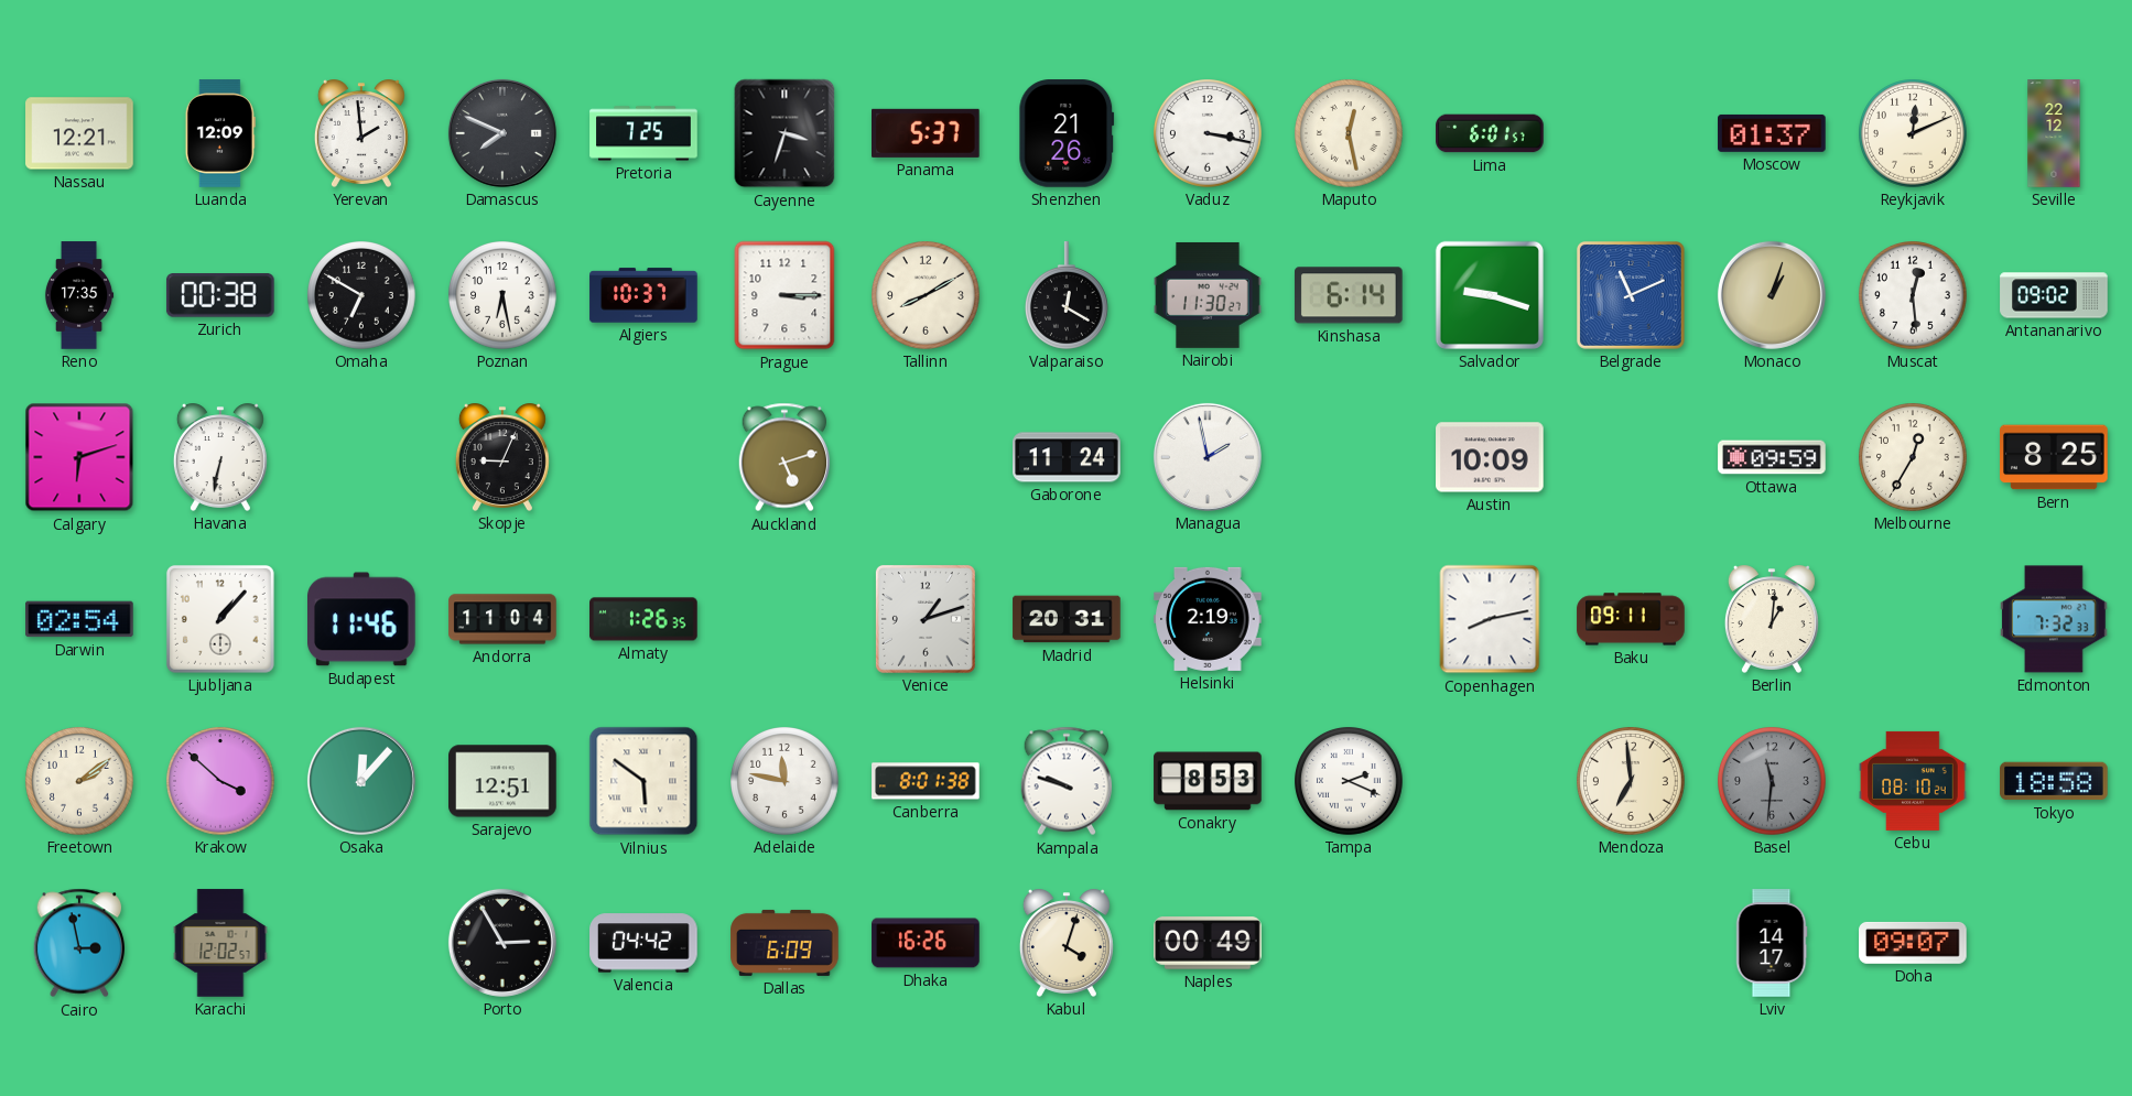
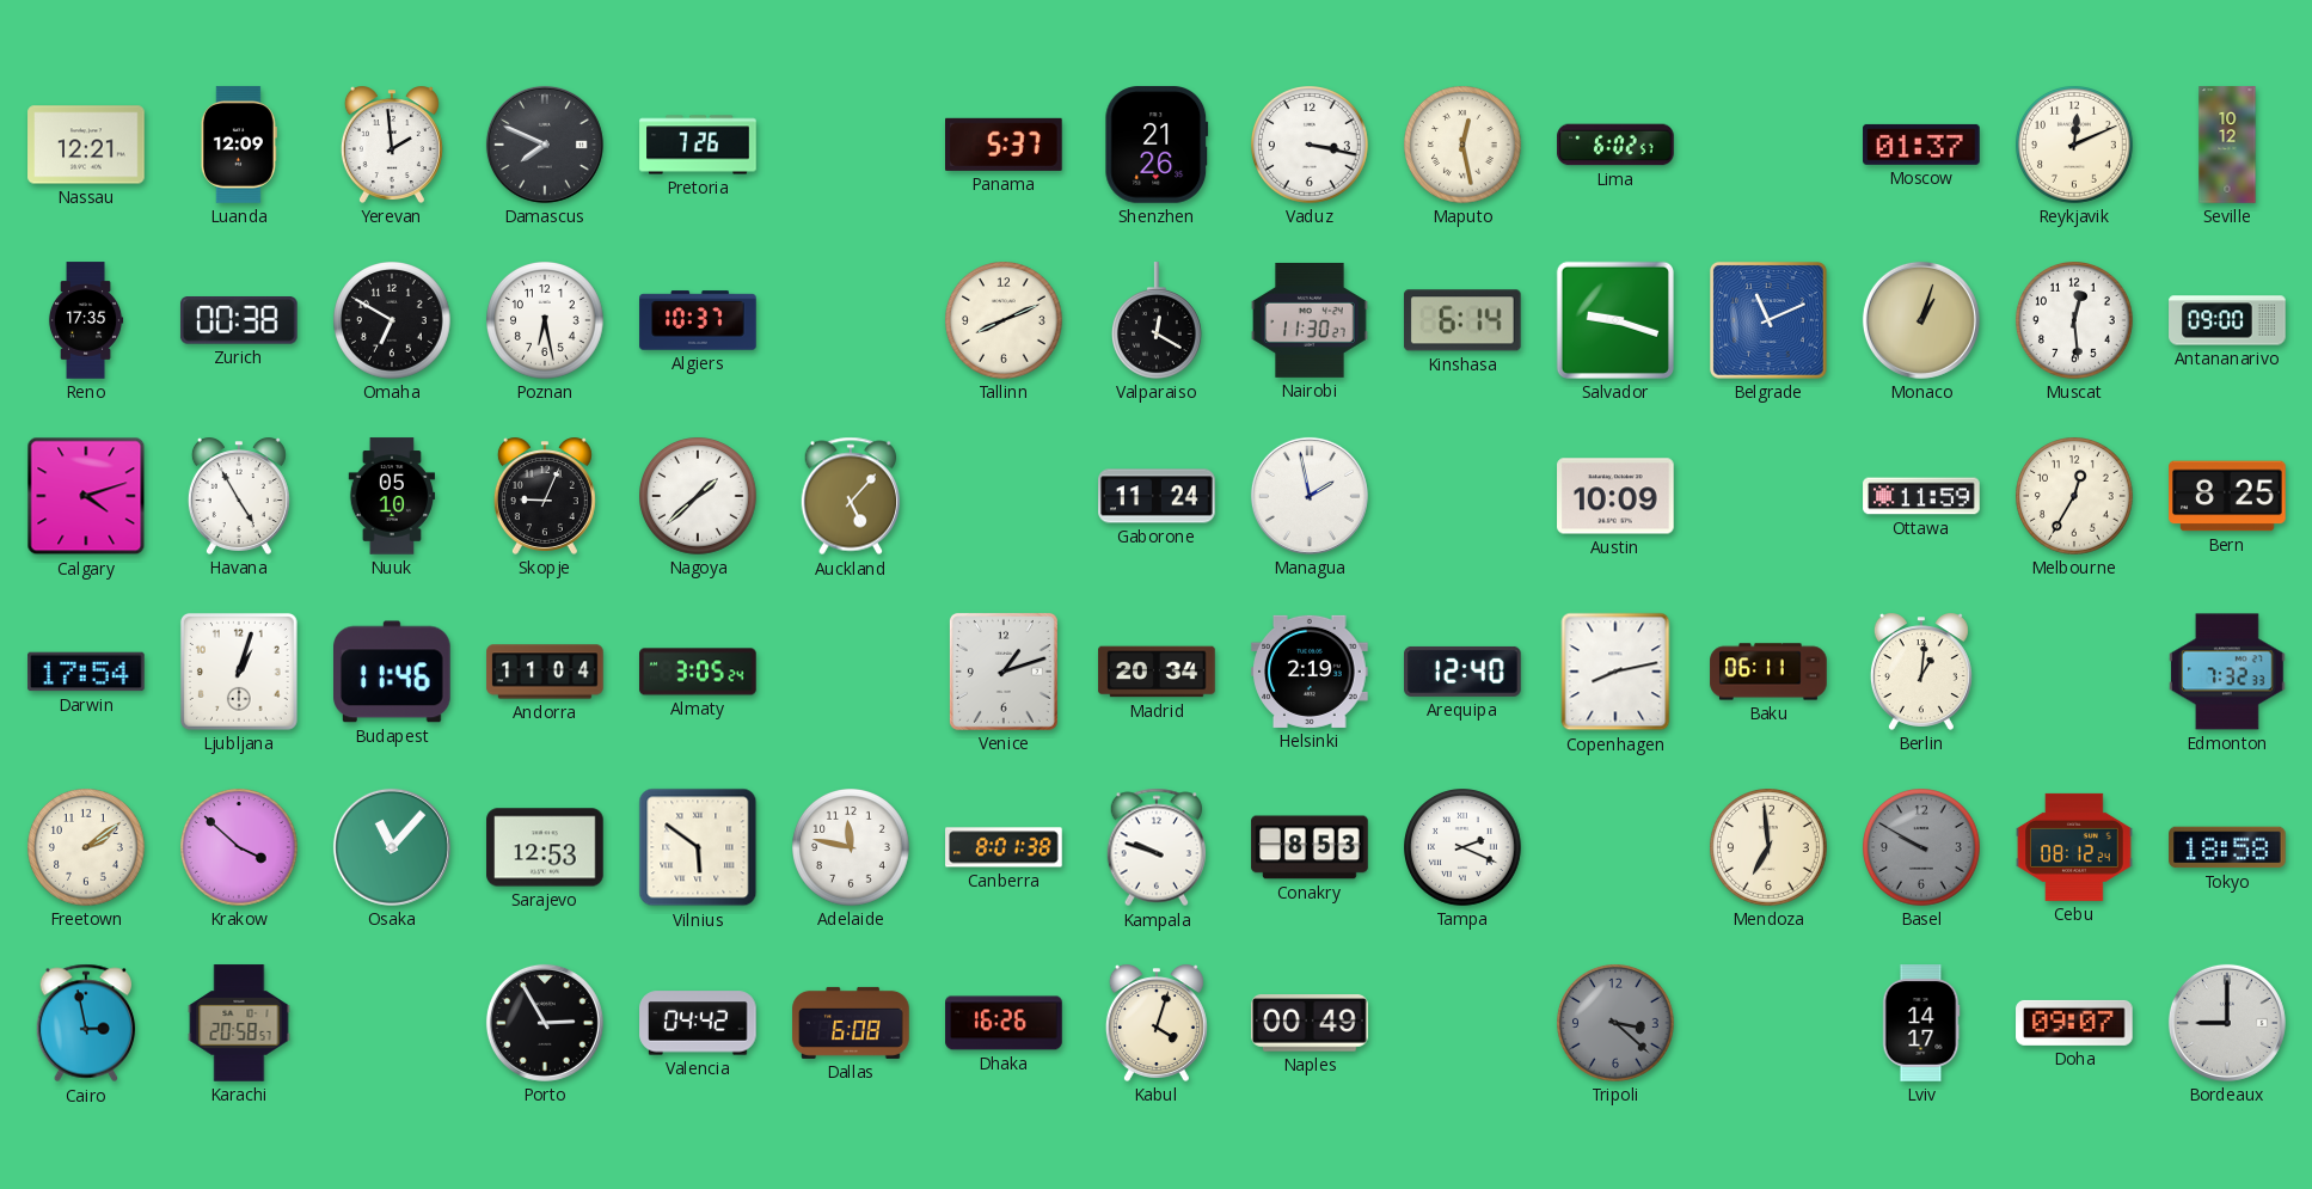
Pretoria: 7:25 -> 7:26 (698, 145)
Cayenne: 3:33 -> none (784, 133)
Lima: 6:01 -> 6:02 (1615, 145)
Seville: 22:12 -> 10:12 (2227, 145)
Prague: 3:15 -> none (784, 295)
Tallinn: 8:10 -> 8:11 (1005, 321)
Antananarivo: 09:02 -> 09:00 (2227, 320)
Calgary: 6:12 -> 4:12 (86, 496)
Havana: 6:32 -> 4:55 (239, 496)
Nuuk: none -> 05:10 (392, 496)
Nagoya: none -> 1:38 (699, 497)
Auckland: 5:12 -> 5:07 (851, 496)
Ottawa: 09:59 -> 11:59 (1921, 496)
Darwin: 02:54 -> 17:54 (86, 672)
Ljubljana: 1:07 -> 1:03 (239, 672)
Almaty: 1:26 -> 3:05 (698, 672)
Madrid: 20:31 -> 20:34 (1157, 672)
Arequipa: none -> 12:40 (1462, 672)
Baku: 09:11 -> 06:11 (1768, 672)
Osaka: 12:07 -> 11:07 (392, 847)
Sarajevo: 12:51 -> 12:53 (545, 847)
Basel: 11:31 -> 9:50 (1922, 848)
Cebu: 08:10 -> 08:12 (2074, 847)
Karachi: 12:02 -> 20:58 (239, 1023)
Dallas: 6:09 -> 6:08 (851, 1023)
Tripoli: none -> 3:22 (1617, 1024)
Bordeaux: none -> 9:00 (2227, 1023)
